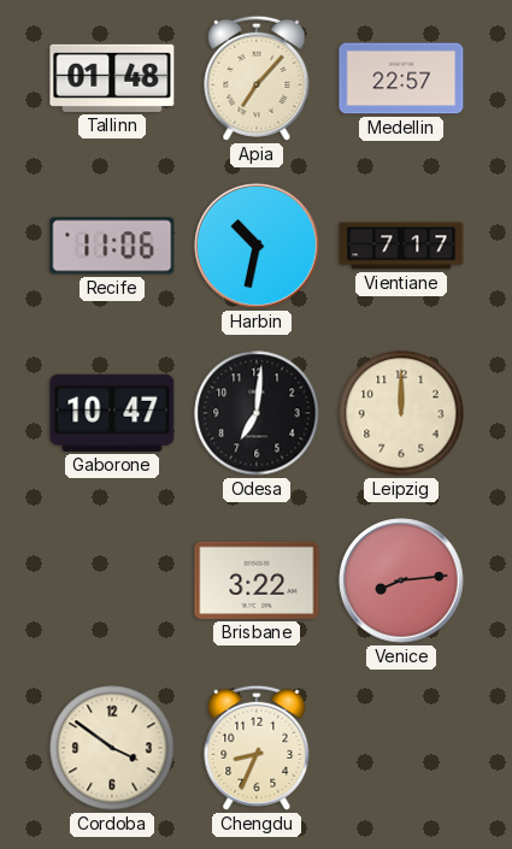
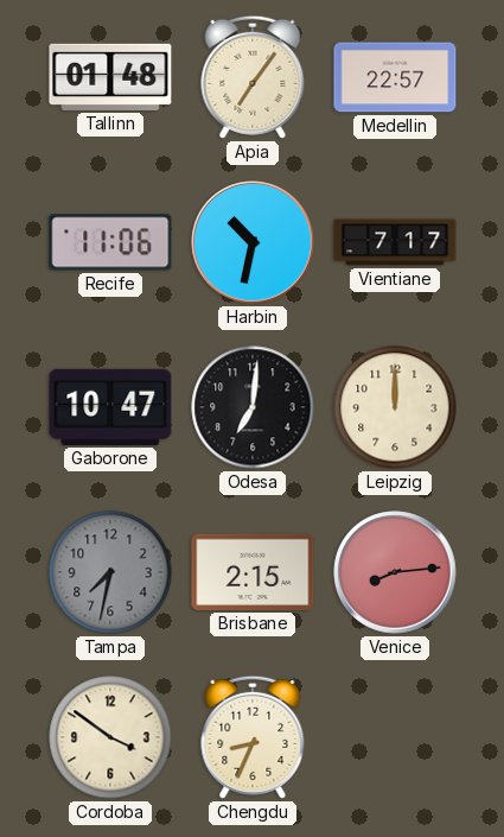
Apia: 7:07 -> 7:06 (253, 77)
Tampa: none -> 7:32 (110, 572)
Brisbane: 3:22 -> 2:15 (253, 572)
